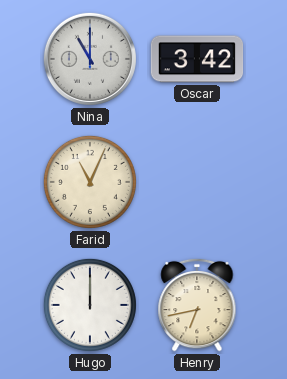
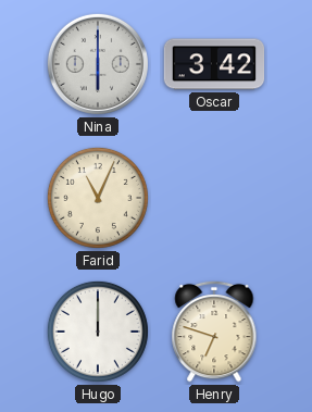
Nina: 11:00 -> 6:00 (98, 64)
Henry: 6:43 -> 6:48 (214, 332)
